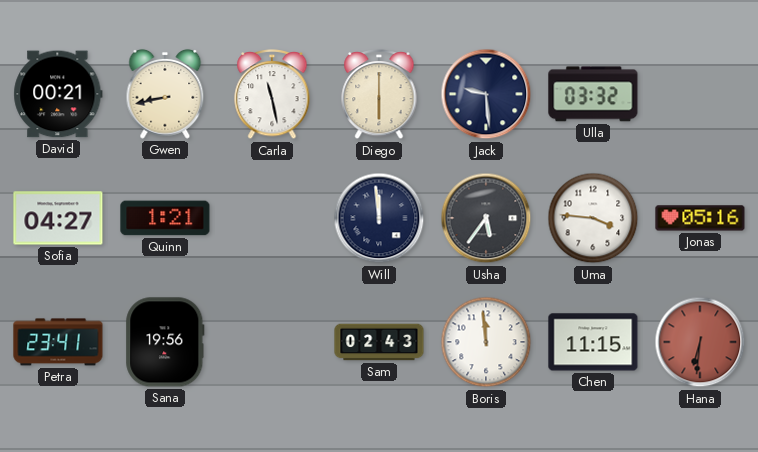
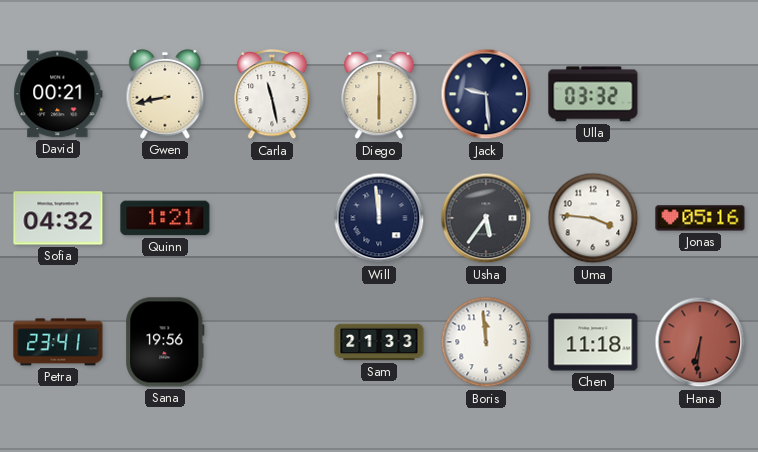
Sofia: 04:27 -> 04:32 (58, 218)
Sam: 02:43 -> 21:33 (379, 342)
Chen: 11:15 -> 11:18 (593, 342)
